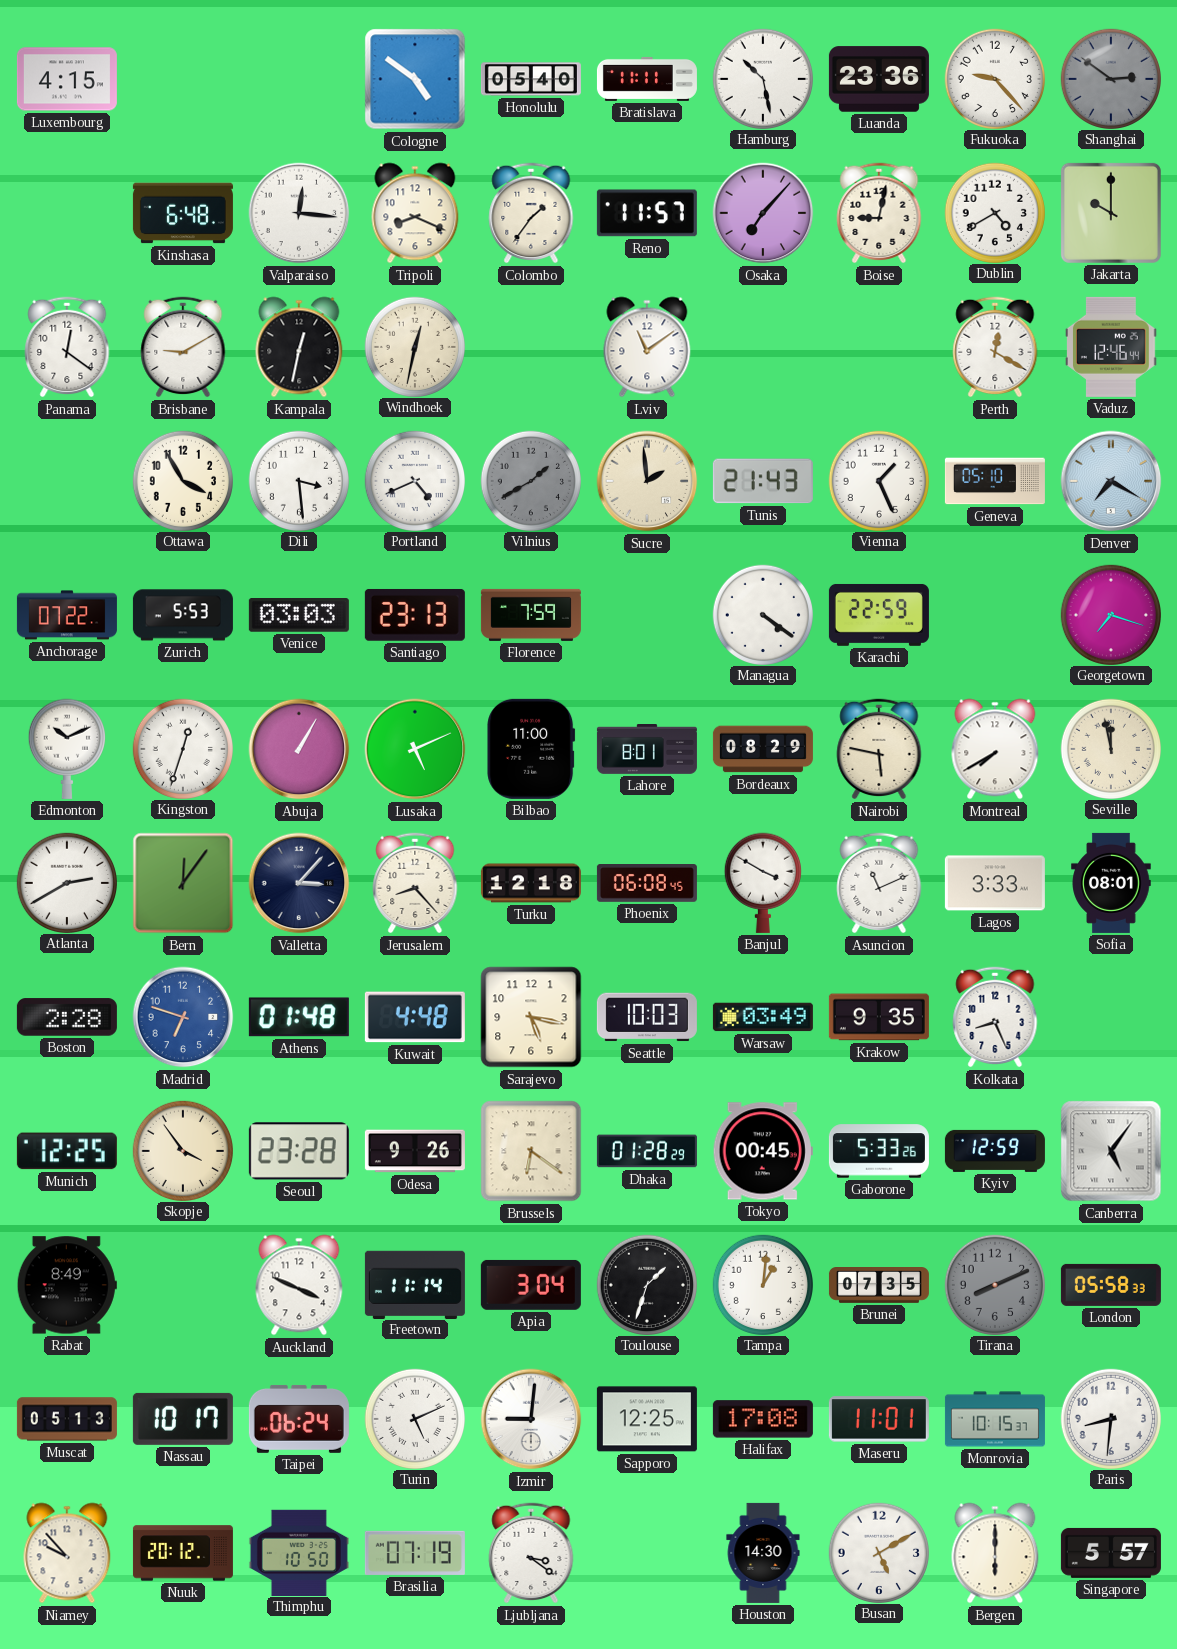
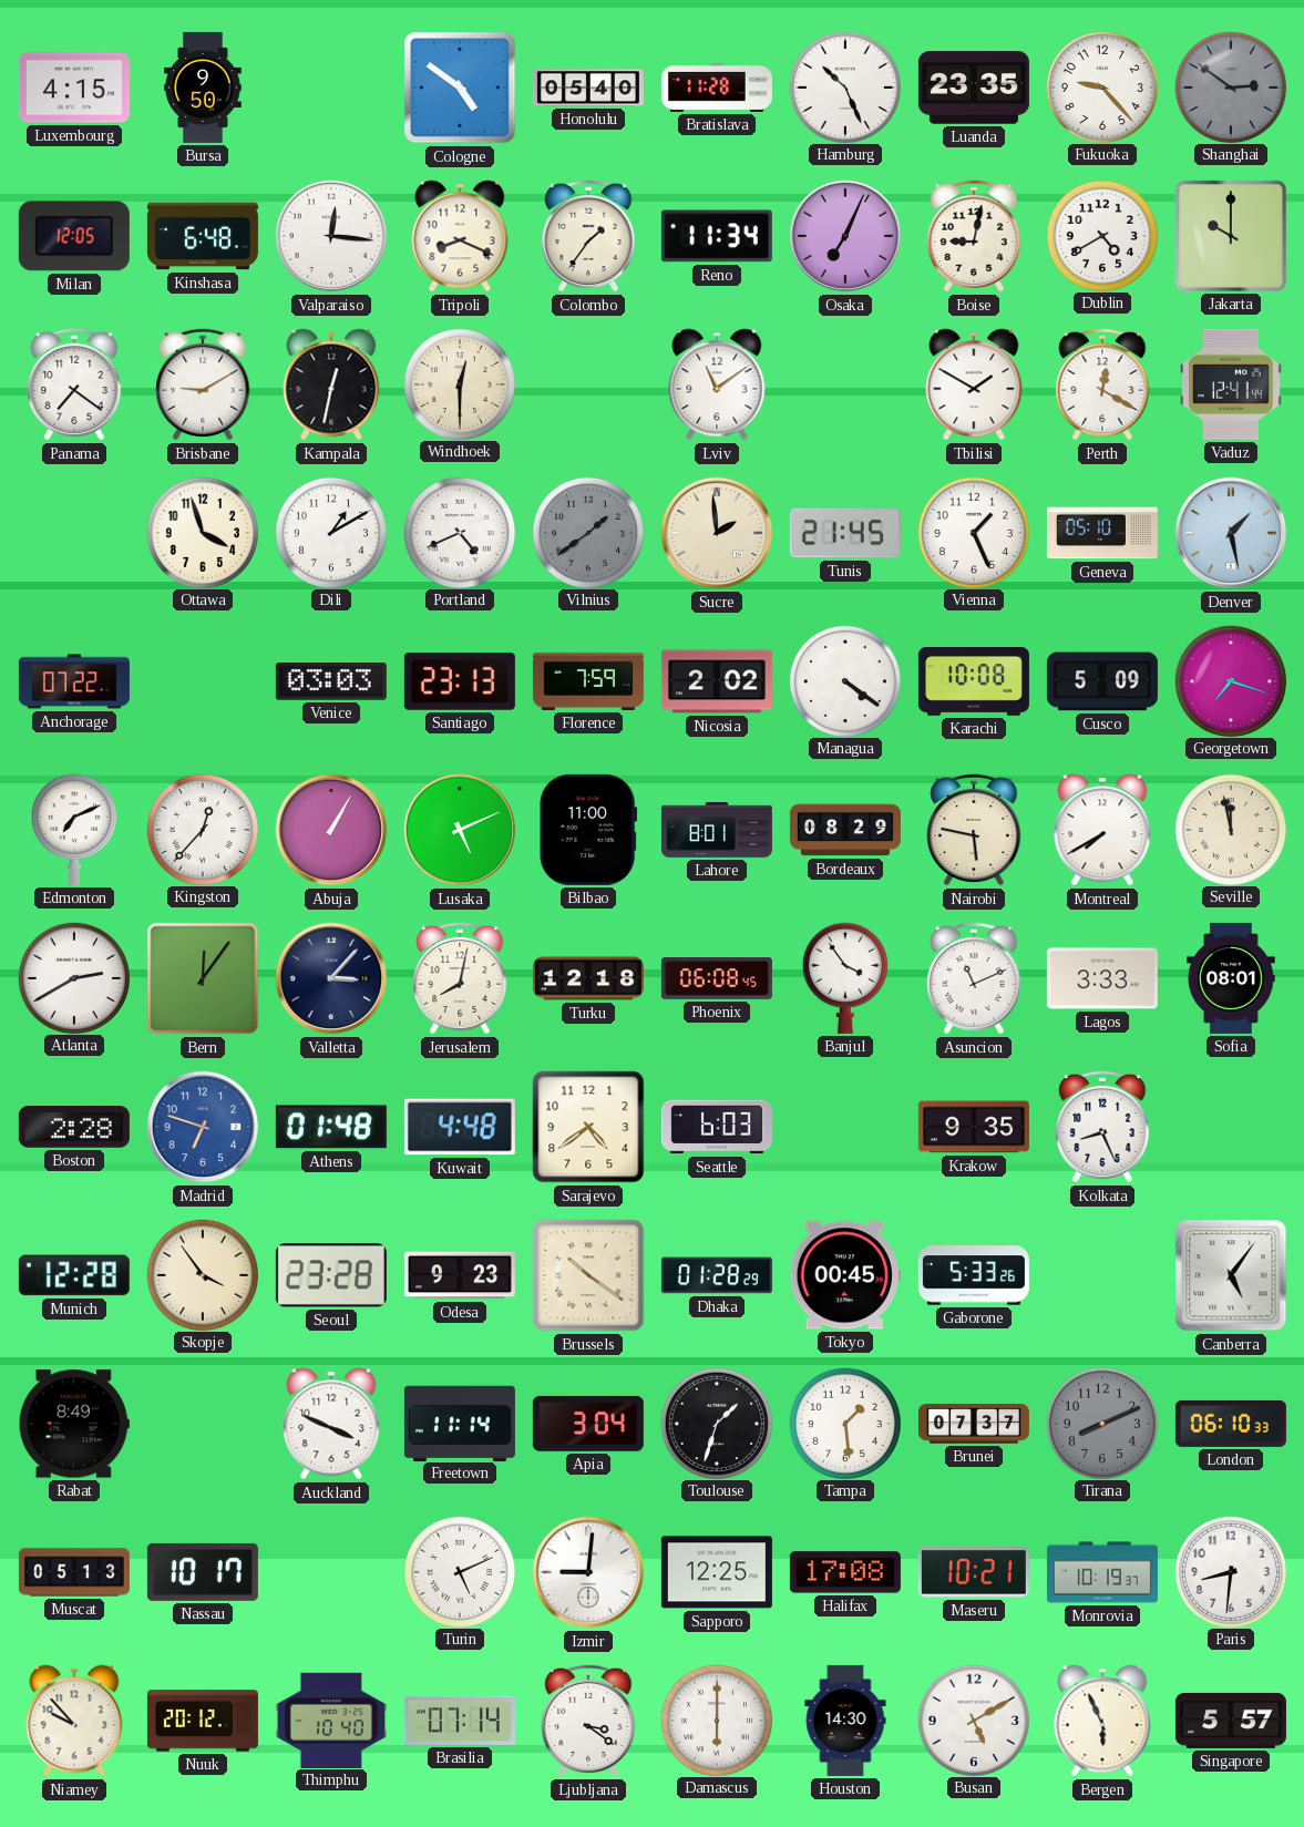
Bursa: none -> 9:50 (203, 88)
Bratislava: 11:11 -> 11:28 (717, 88)
Hamburg: 10:28 -> 10:26 (844, 86)
Luanda: 23:36 -> 23:35 (974, 88)
Milan: none -> 12:05 (74, 236)
Reno: 11:57 -> 11:34 (717, 236)
Osaka: 7:07 -> 7:04 (845, 236)
Panama: 12:21 -> 7:21 (74, 384)
Windhoek: 12:32 -> 12:30 (459, 383)
Tbilisi: none -> 1:50 (974, 384)
Vaduz: 12:46 -> 12:41 (1232, 384)
Ottawa: 3:55 -> 3:57 (202, 532)
Dili: 3:29 -> 1:10 (330, 532)
Vilnius: 1:40 -> 1:39 (587, 532)
Tunis: 21:43 -> 21:45 (845, 533)
Denver: 7:20 -> 1:28 (1231, 533)
Zurich: 5:53 -> none (183, 615)
Nicosia: none -> 2:02 (717, 681)
Karachi: 22:59 -> 10:08 (974, 681)
Cusco: none -> 5:09 (1102, 681)
Edmonton: 10:11 -> 7:11 (74, 830)
Kingston: 12:33 -> 12:37 (202, 829)
Jerusalem: 8:23 -> 8:02 (460, 978)
Banjul: 3:50 -> 3:54 (845, 978)
Sarajevo: 5:17 -> 4:39 (588, 1127)
Seattle: 10:03 -> 6:03 (717, 1127)
Warsaw: 03:49 -> none (763, 1017)
Munich: 12:25 -> 12:28 (74, 1275)
Odesa: 9:26 -> 9:23 (460, 1275)
Brussels: 6:21 -> 10:21 (588, 1275)
Kyiv: 12:59 -> none (995, 1151)
Tampa: 1:01 -> 1:29 (844, 1423)
Brunei: 07:35 -> 07:37 (974, 1425)
London: 05:58 -> 06:10 (1231, 1424)
Taipei: 06:24 -> none (299, 1419)
Maseru: 11:01 -> 10:21 (974, 1572)
Monrovia: 10:15 -> 10:19 (1102, 1572)
Thimphu: 10:50 -> 10:40 (331, 1720)
Brasilia: 07:19 -> 07:14 (460, 1721)
Damascus: none -> 6:00 (716, 1720)
Bergen: 6:00 -> 5:56 (1102, 1721)
